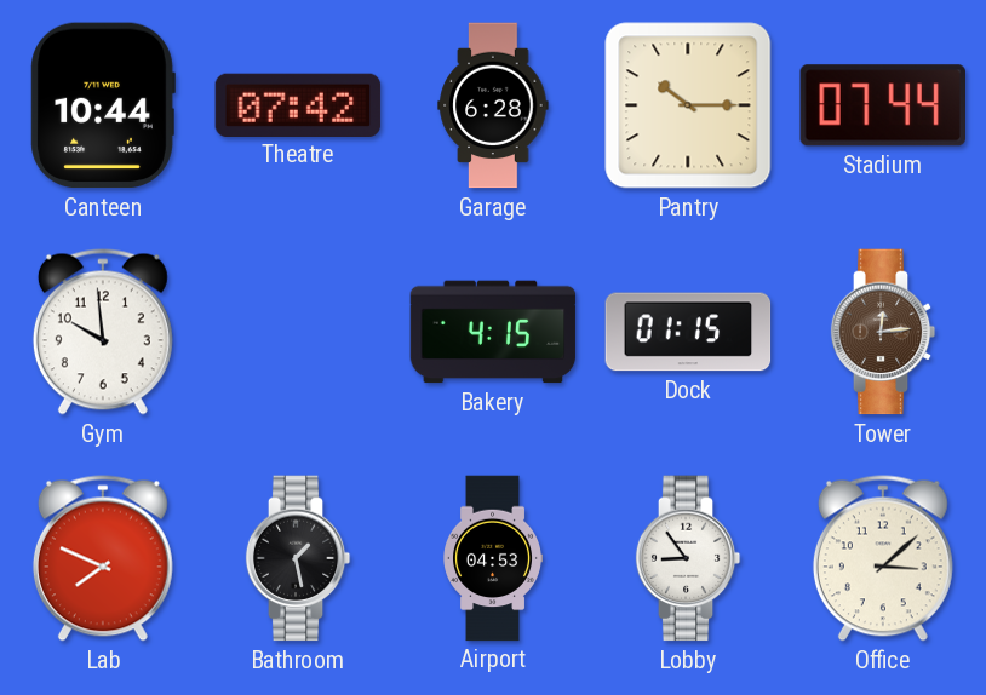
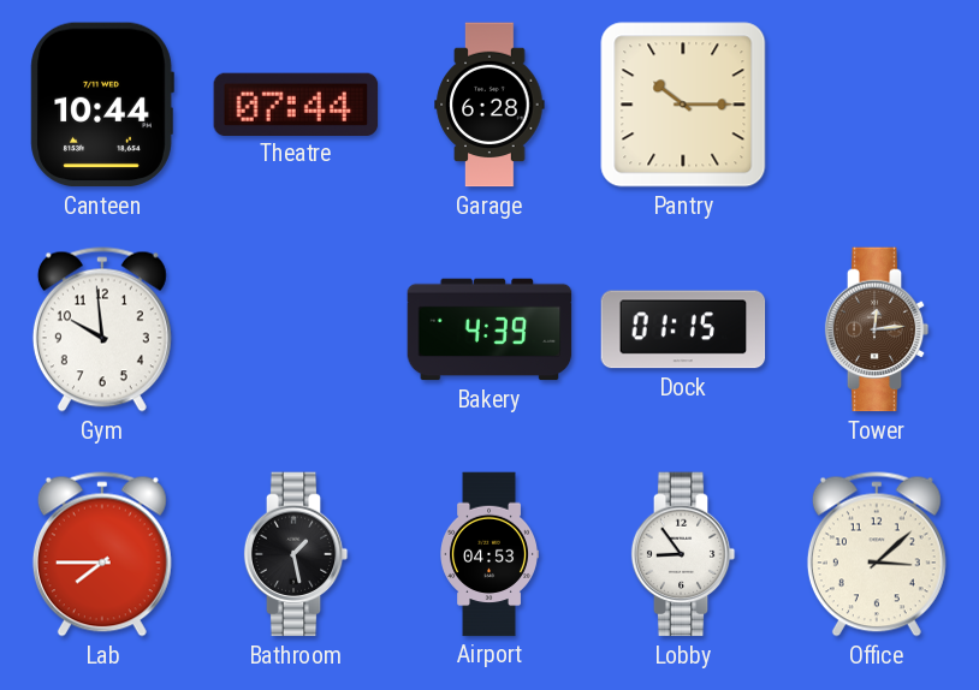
Theatre: 07:42 -> 07:44 (296, 103)
Stadium: 07:44 -> none (882, 105)
Bakery: 4:15 -> 4:39 (489, 329)
Lab: 7:49 -> 7:45 (102, 554)
